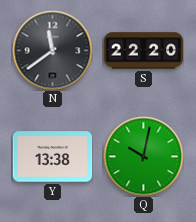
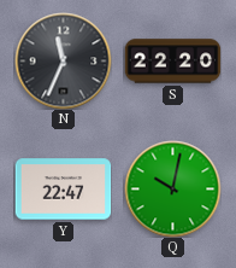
N: 11:39 -> 11:34 (63, 60)
Y: 13:38 -> 22:47 (63, 190)
